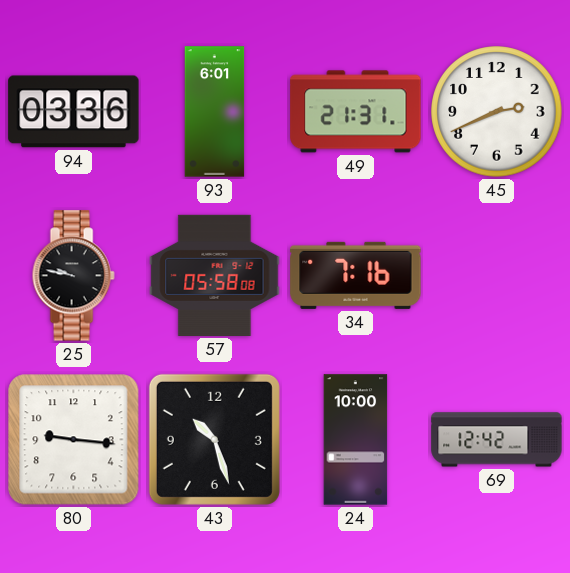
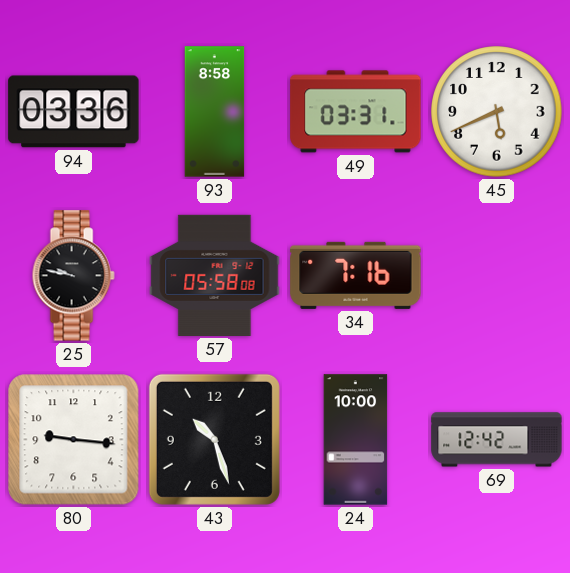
93: 6:01 -> 8:58 (215, 112)
49: 21:31 -> 03:31 (356, 112)
45: 2:41 -> 5:41 (497, 112)
